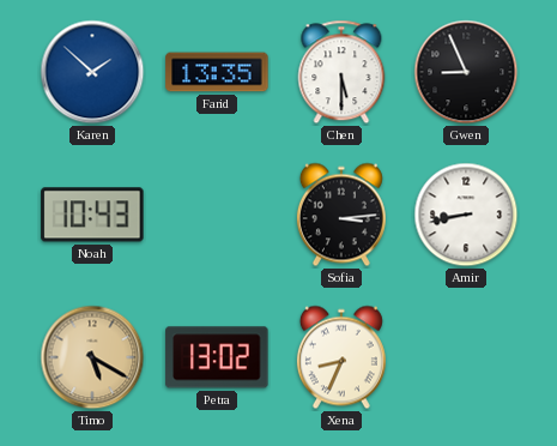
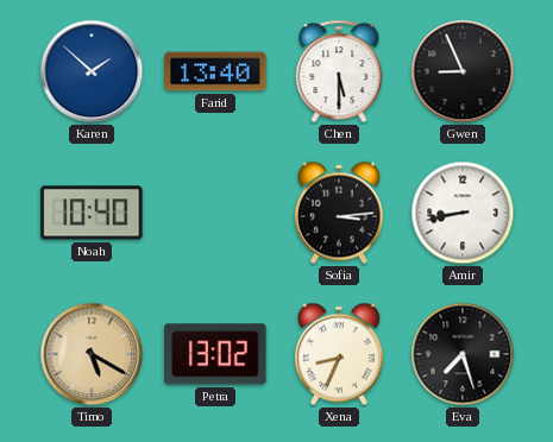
Farid: 13:35 -> 13:40 (215, 71)
Noah: 10:43 -> 10:40 (92, 213)
Eva: none -> 7:27 (463, 354)
